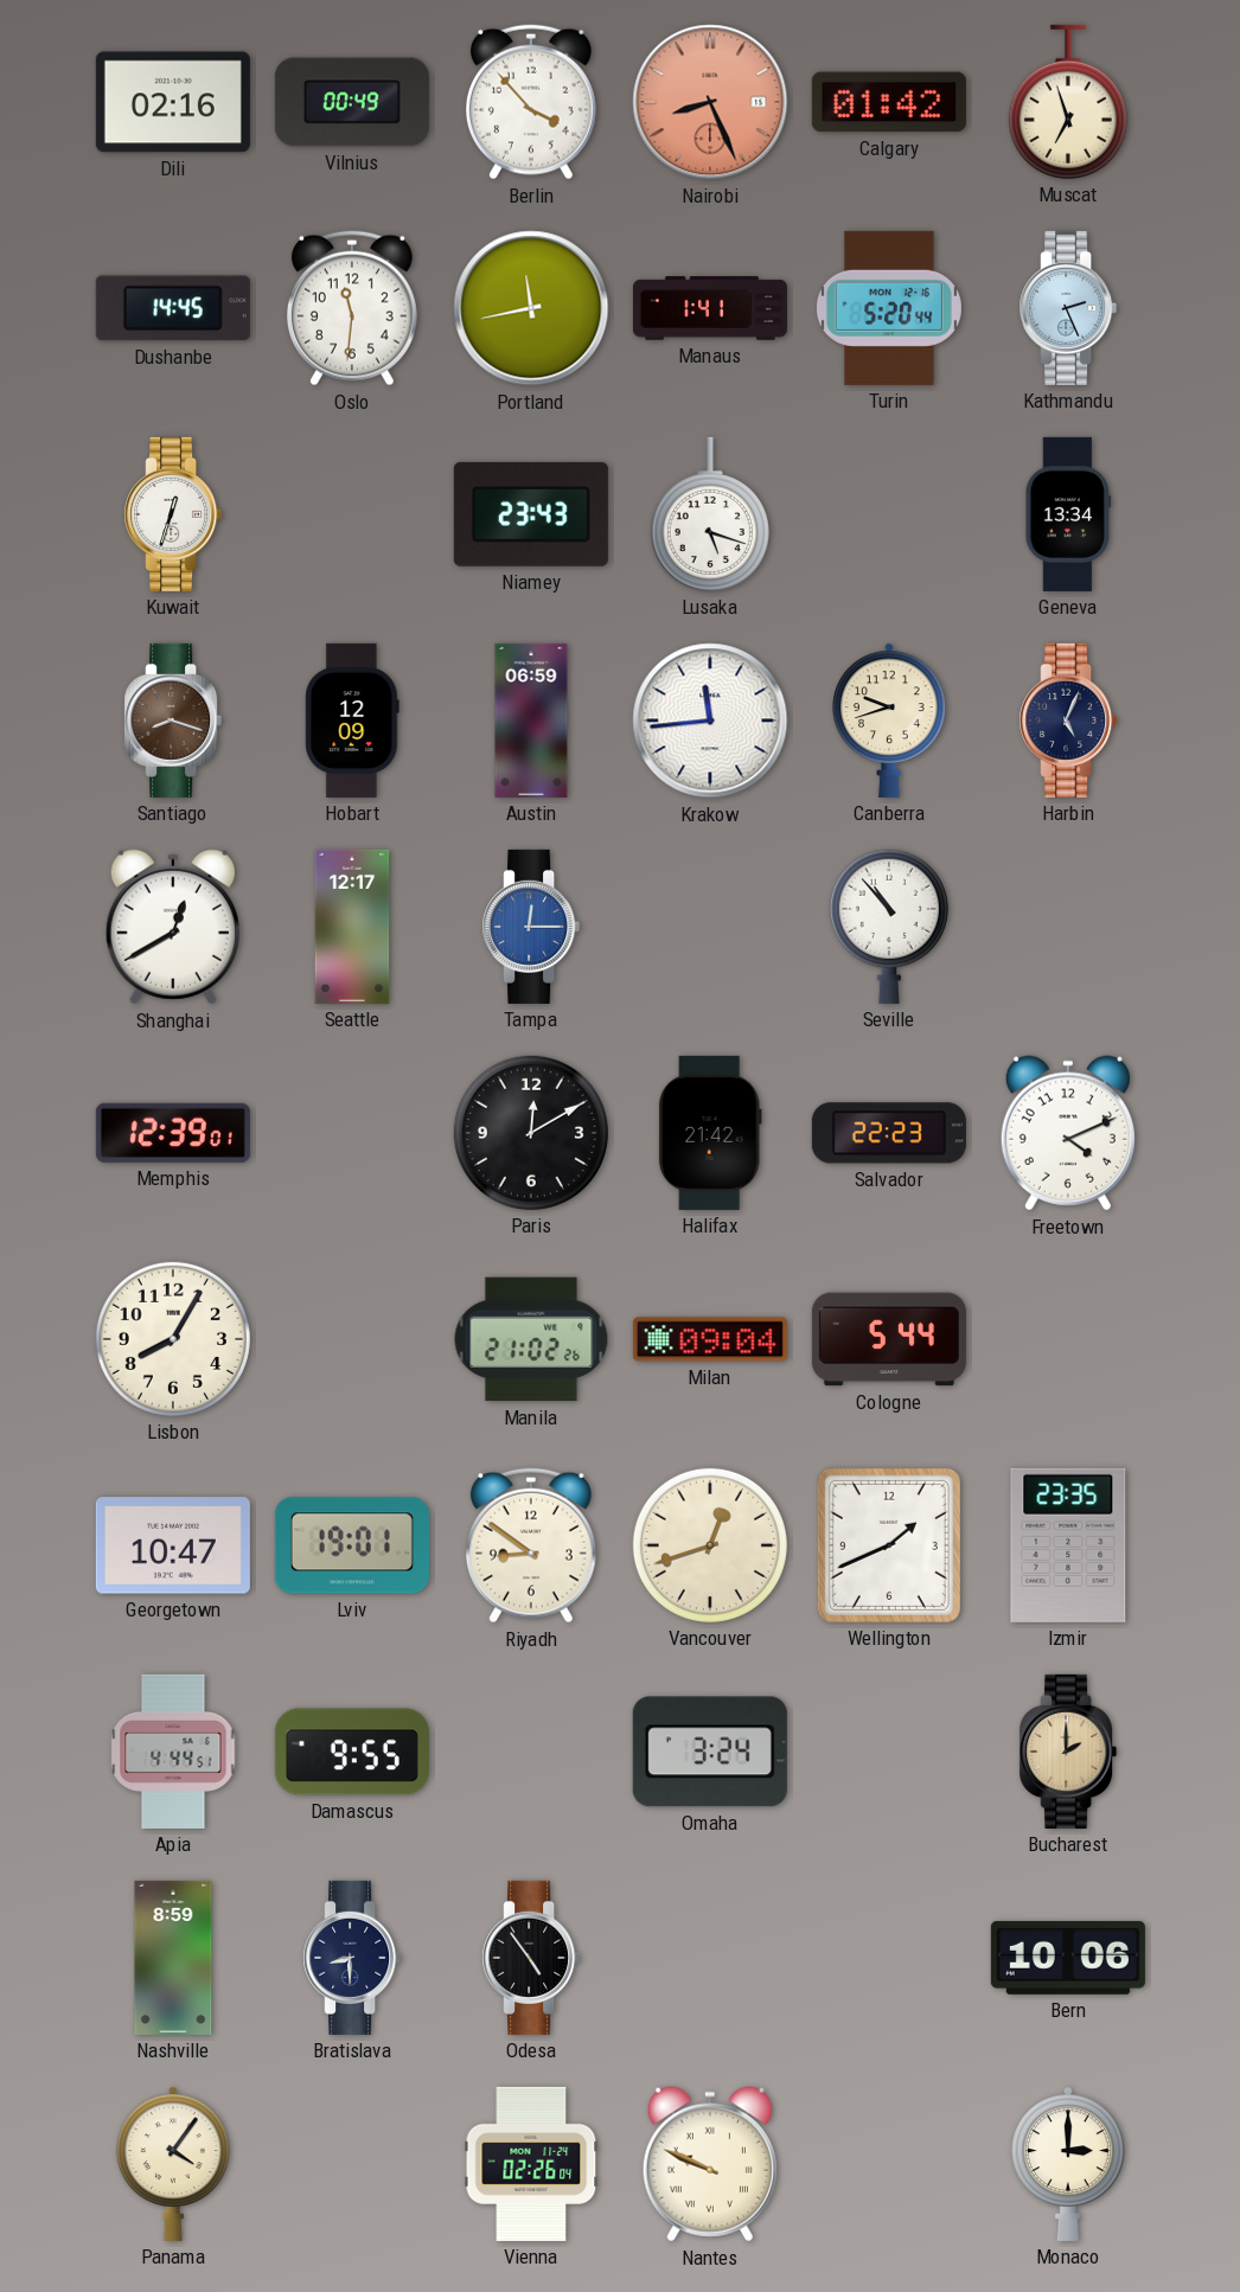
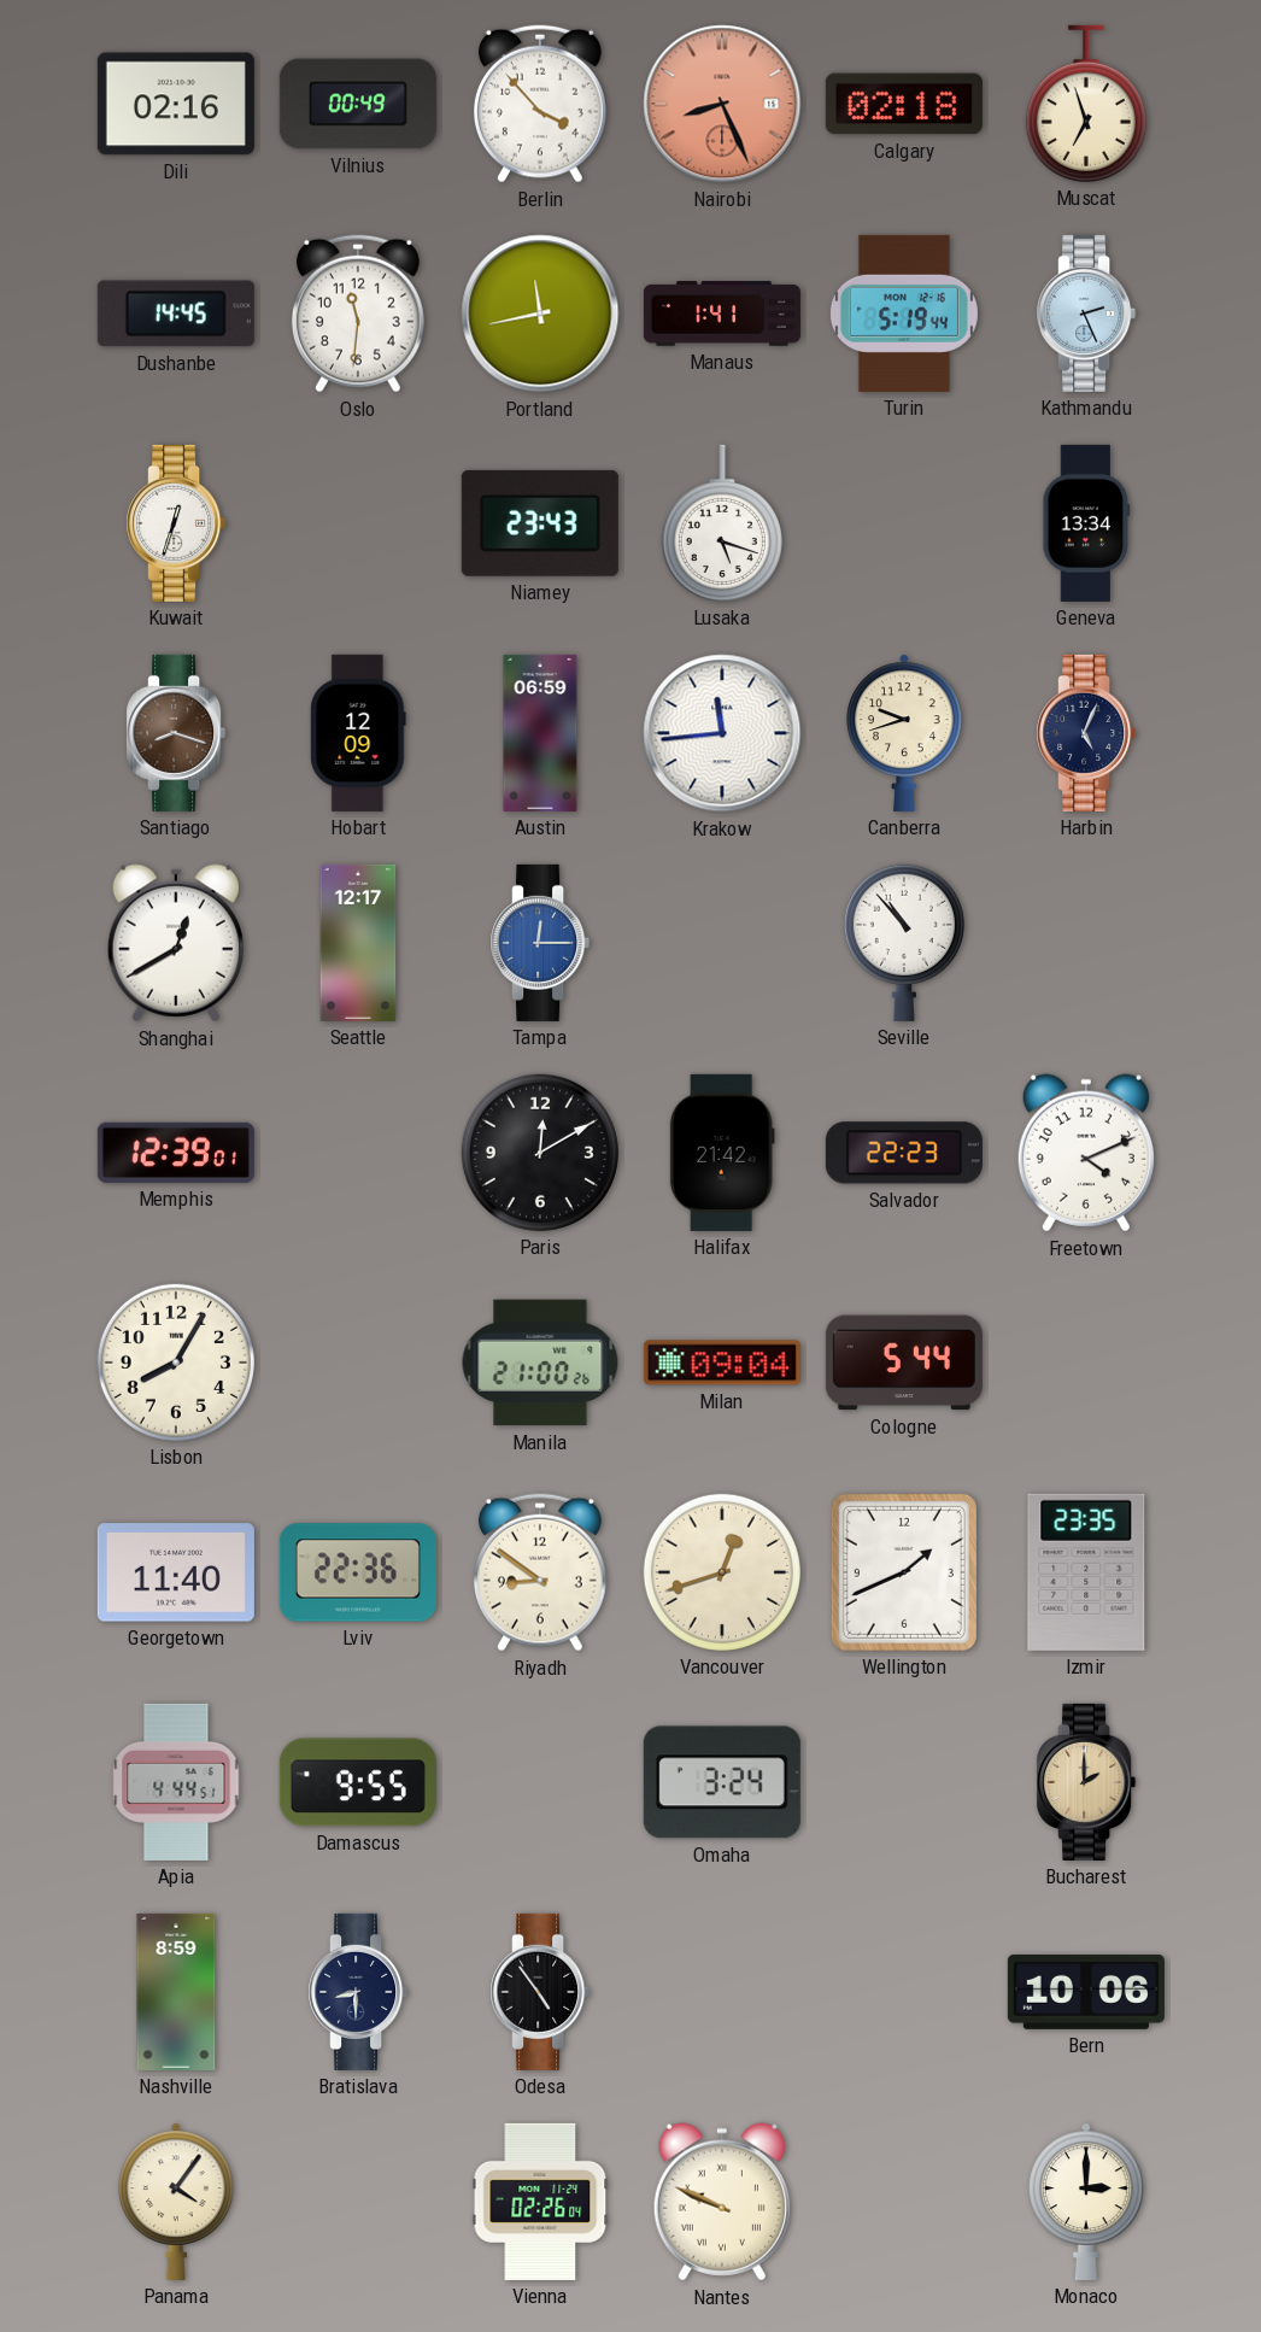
Calgary: 01:42 -> 02:18 (904, 104)
Turin: 5:20 -> 5:19 (904, 314)
Manila: 21:02 -> 21:00 (540, 1363)
Georgetown: 10:47 -> 11:40 (176, 1572)
Lviv: 19:01 -> 22:36 (358, 1572)
